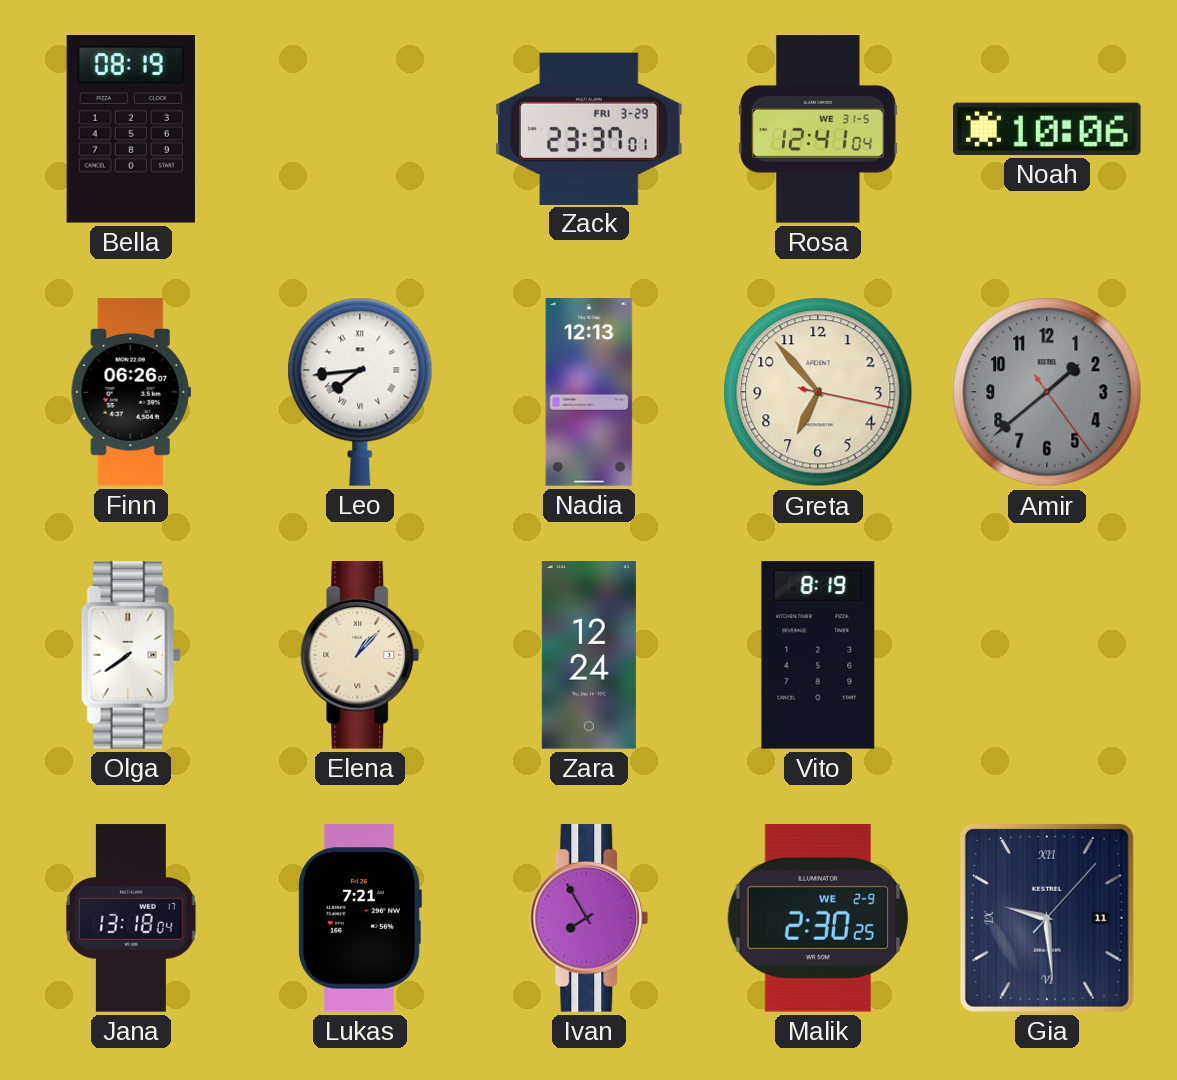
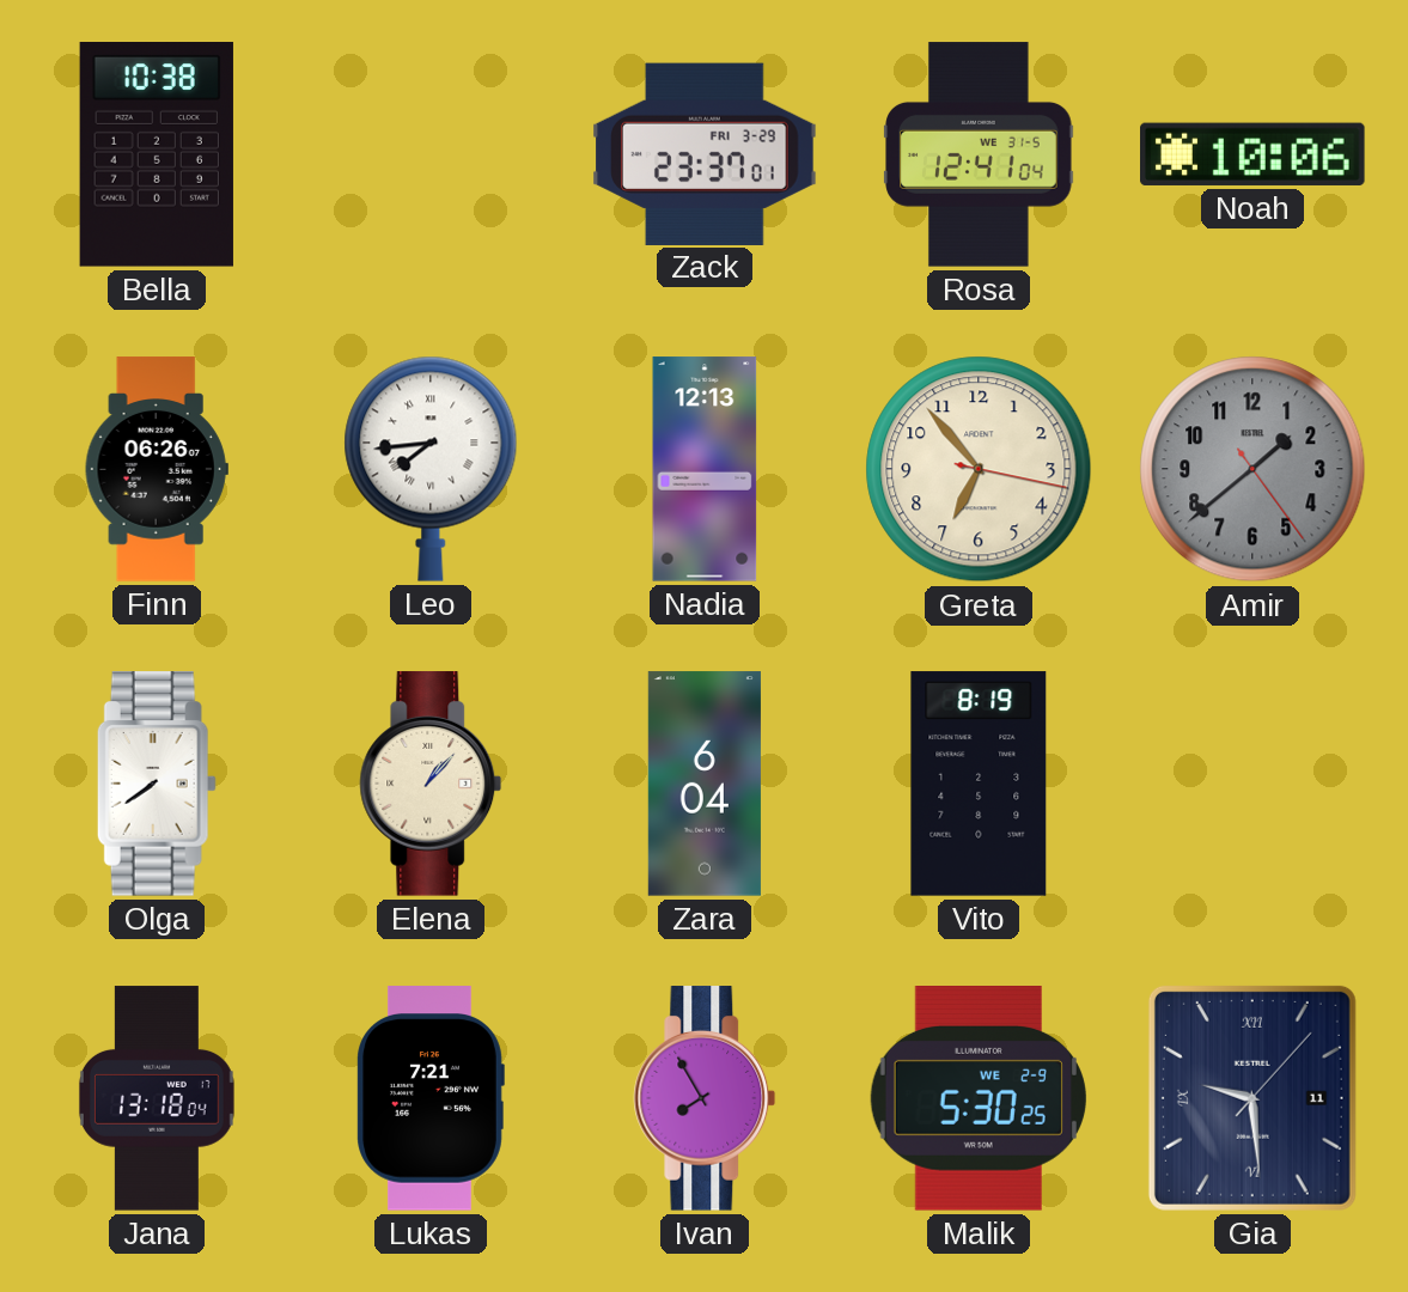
Bella: 08:19 -> 10:38 (157, 156)
Zara: 12:24 -> 6:04 (705, 784)
Malik: 2:30 -> 5:30 (979, 1099)
